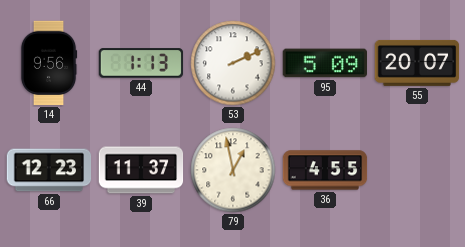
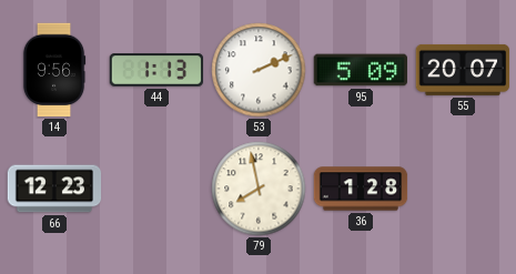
39: 11:37 -> none (141, 170)
79: 12:58 -> 7:58 (259, 189)
36: 4:55 -> 1:28 (361, 189)
